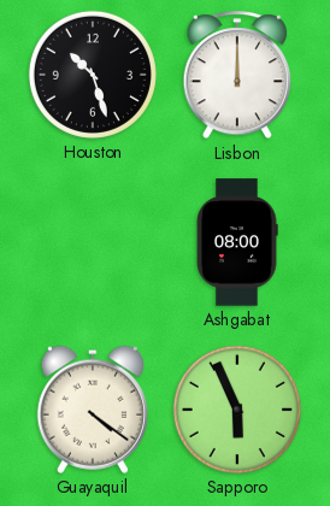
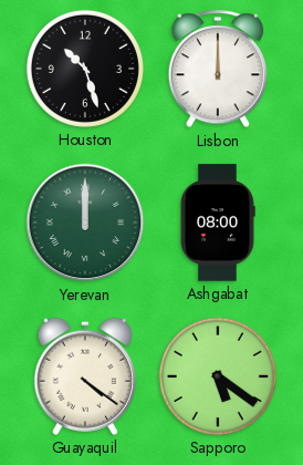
Yerevan: none -> 12:00 (85, 223)
Sapporo: 5:56 -> 5:21 (218, 376)
